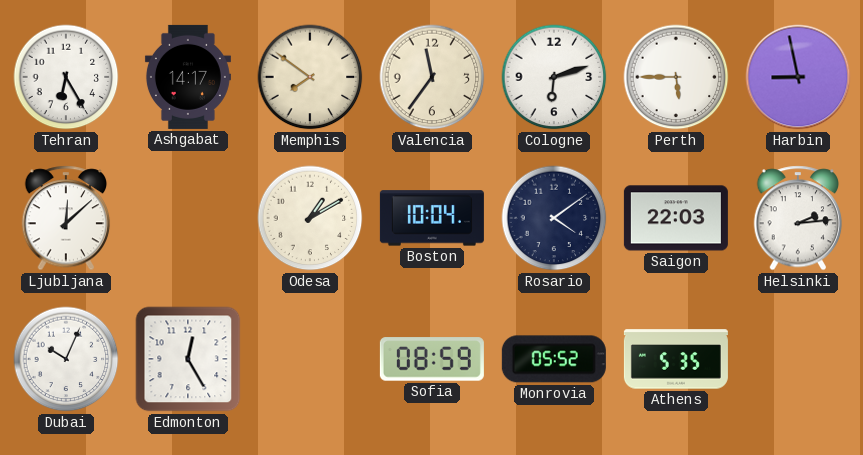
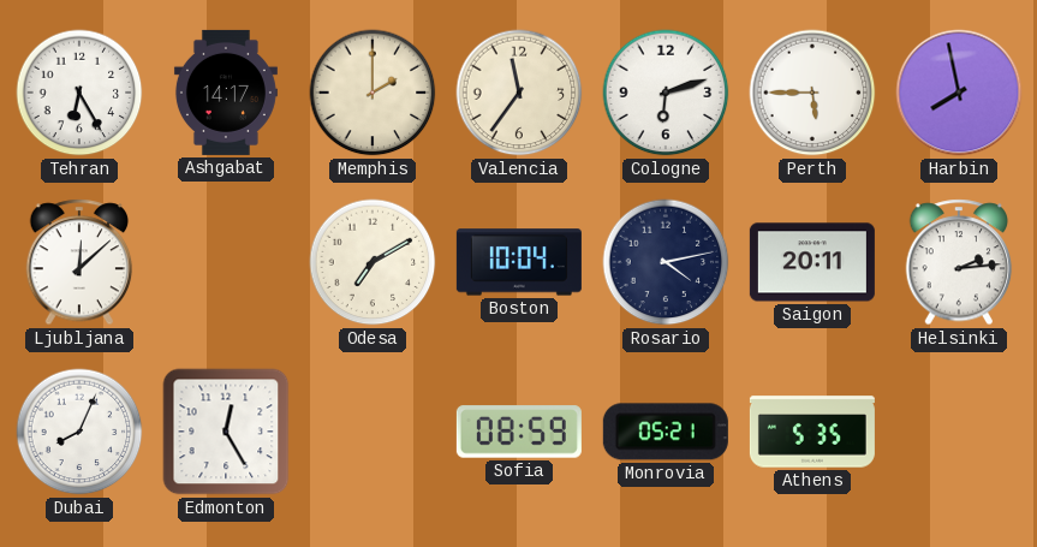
Memphis: 7:51 -> 2:00 (373, 93)
Harbin: 8:58 -> 7:58 (959, 93)
Odesa: 1:10 -> 7:10 (373, 262)
Rosario: 4:09 -> 4:13 (666, 262)
Saigon: 22:03 -> 20:11 (812, 262)
Dubai: 10:04 -> 8:04 (79, 432)
Monrovia: 05:52 -> 05:21 (666, 432)
